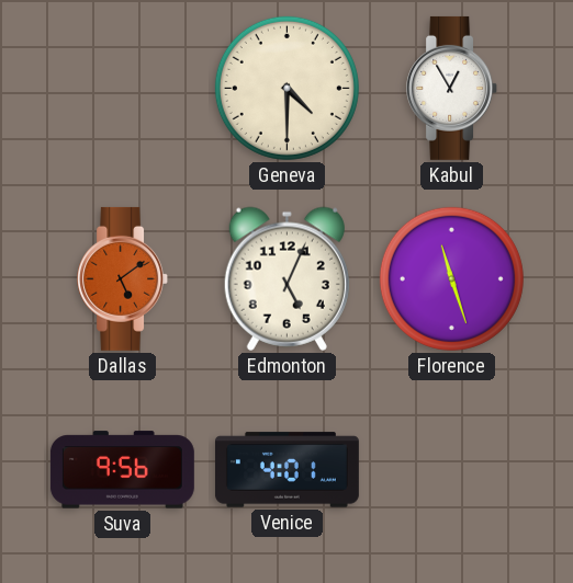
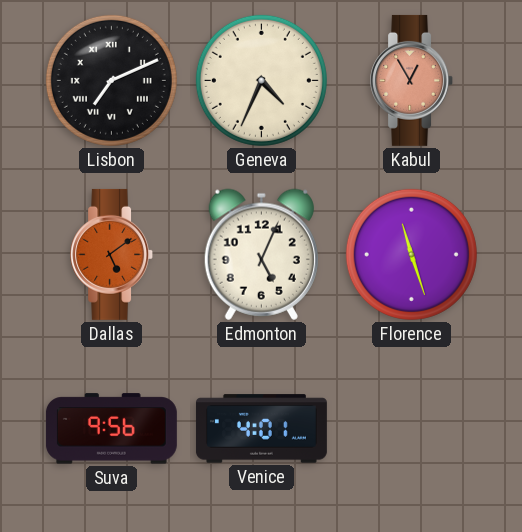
Lisbon: none -> 7:11 (111, 80)
Geneva: 4:30 -> 4:34 (261, 80)
Kabul dial: white -> salmon (412, 80)
